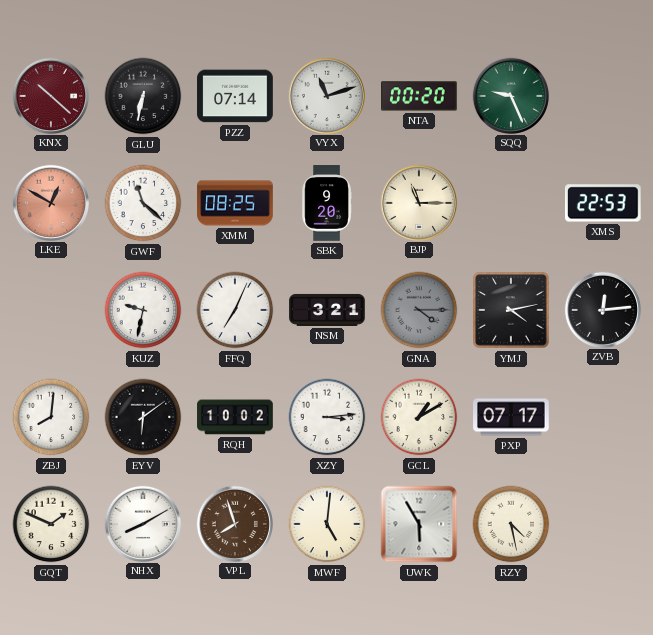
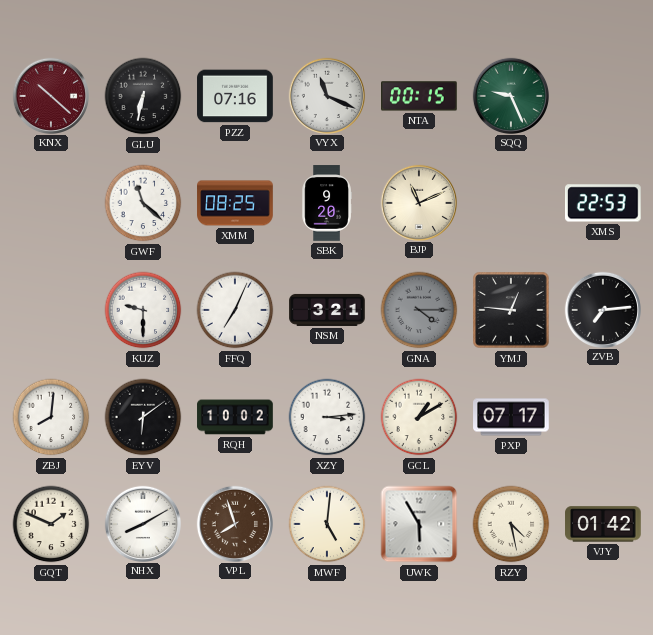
PZZ: 07:14 -> 07:16 (235, 96)
VYX: 11:12 -> 11:19 (326, 95)
NTA: 00:20 -> 00:15 (419, 96)
LKE: 12:50 -> none (50, 202)
BJP: 11:15 -> 11:11 (418, 202)
KUZ: 9:32 -> 9:30 (143, 310)
YMJ: 4:13 -> 12:46 (511, 310)
ZVB: 12:14 -> 7:14 (602, 309)
VJY: none -> 01:42 (603, 524)
